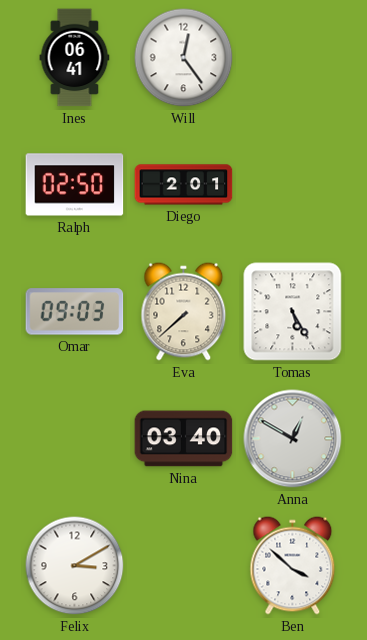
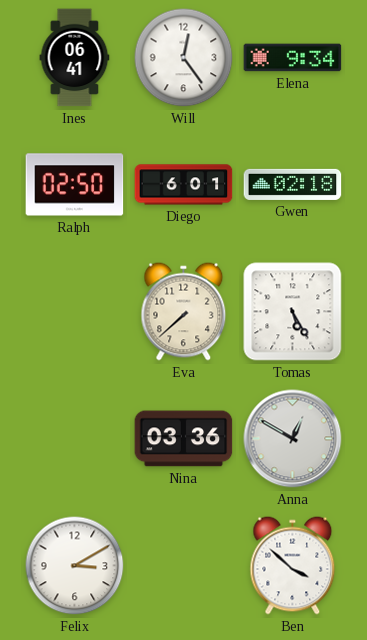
Elena: none -> 9:34 (293, 58)
Diego: 2:01 -> 6:01 (184, 185)
Gwen: none -> 02:18 (293, 184)
Omar: 09:03 -> none (75, 312)
Nina: 03:40 -> 03:36 (184, 439)
